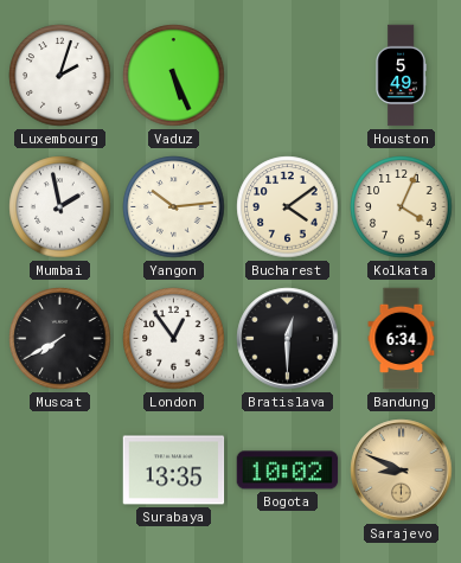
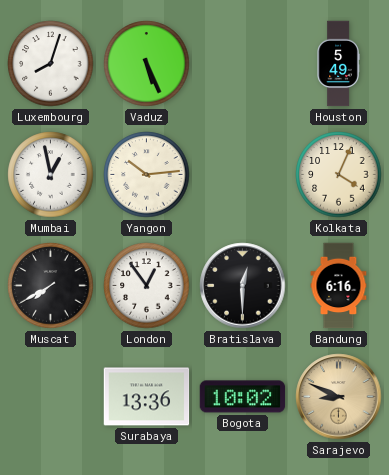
Luxembourg: 2:03 -> 8:03 (51, 64)
Mumbai: 1:58 -> 12:58 (51, 175)
Bucharest: 4:09 -> none (288, 207)
Bandung: 6:34 -> 6:16 (339, 286)
Surabaya: 13:35 -> 13:36 (147, 397)
